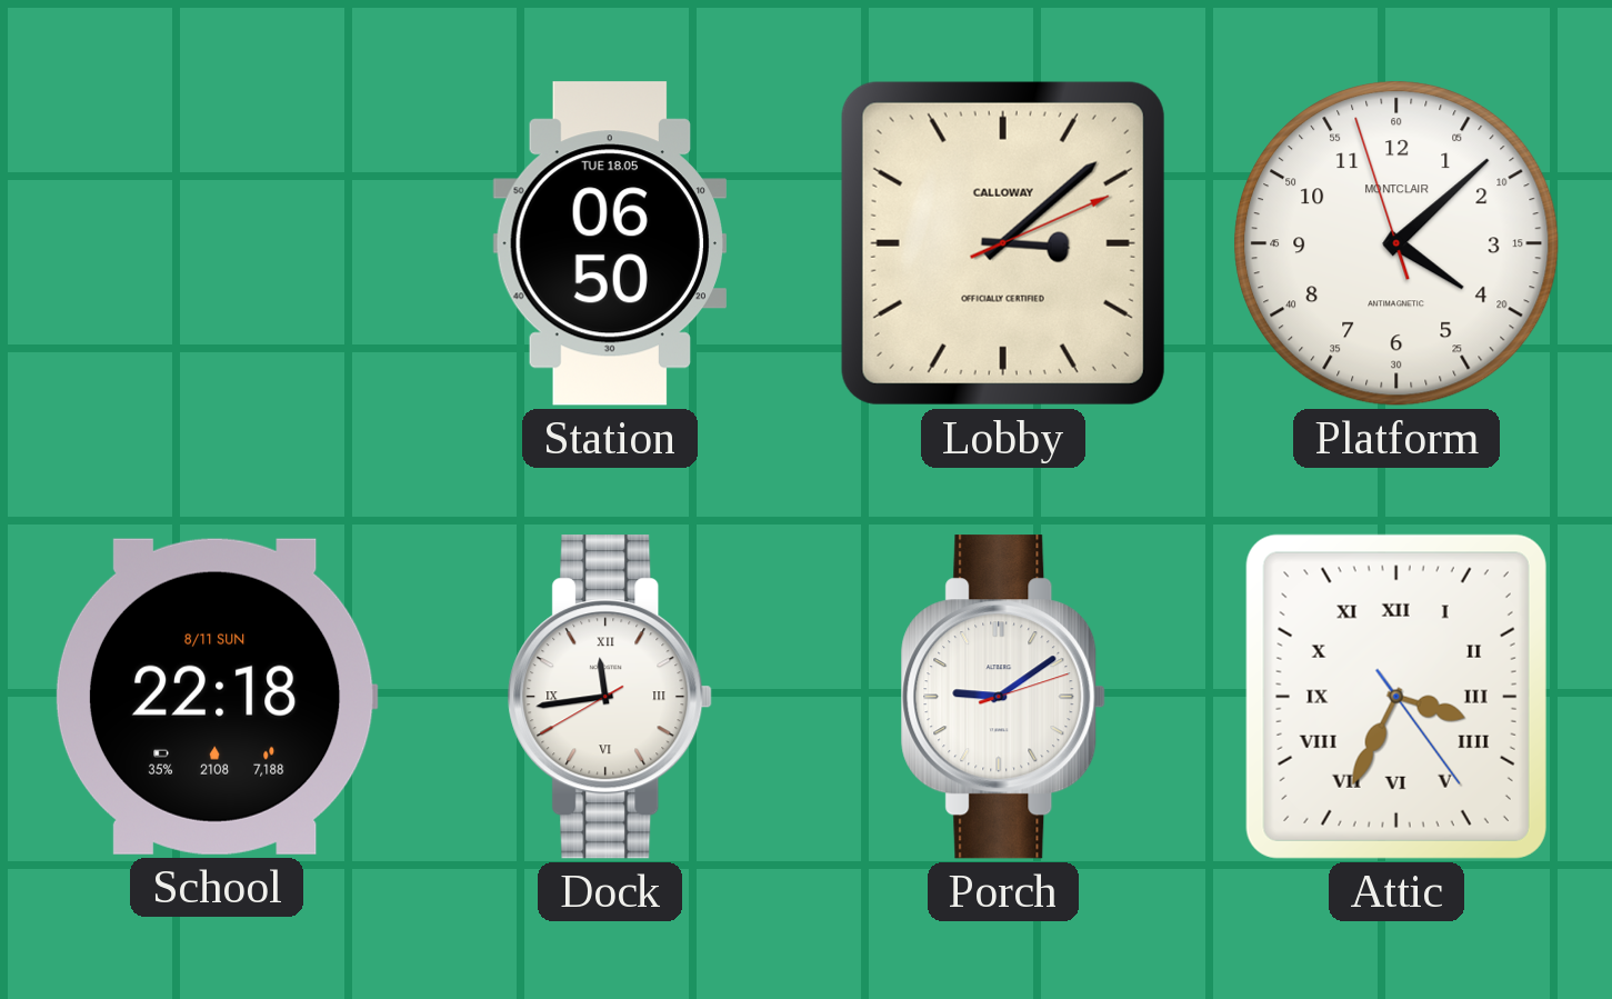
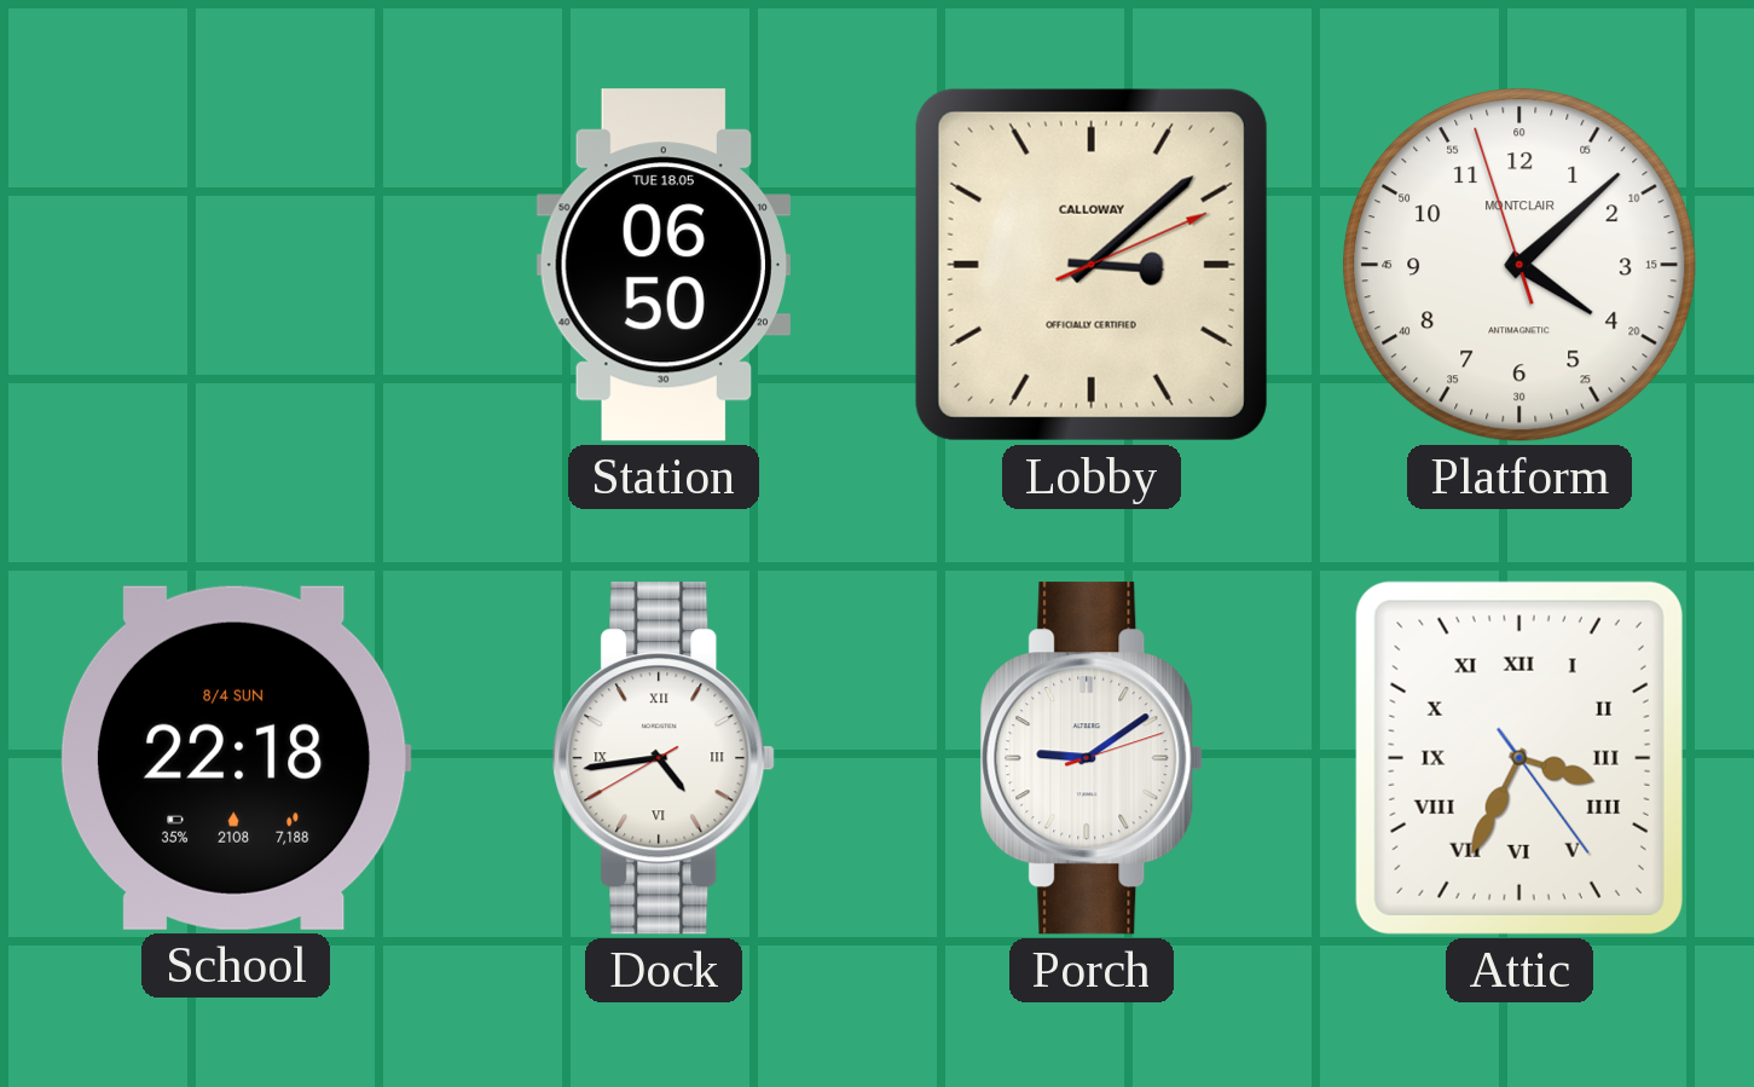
School date: 8/11 SUN -> 8/4 SUN (236, 758)
Dock: 11:43 -> 4:43 (664, 758)
